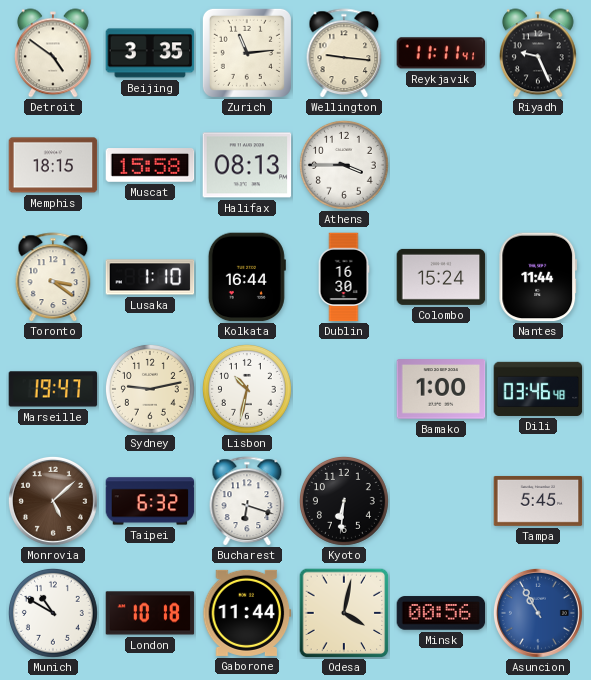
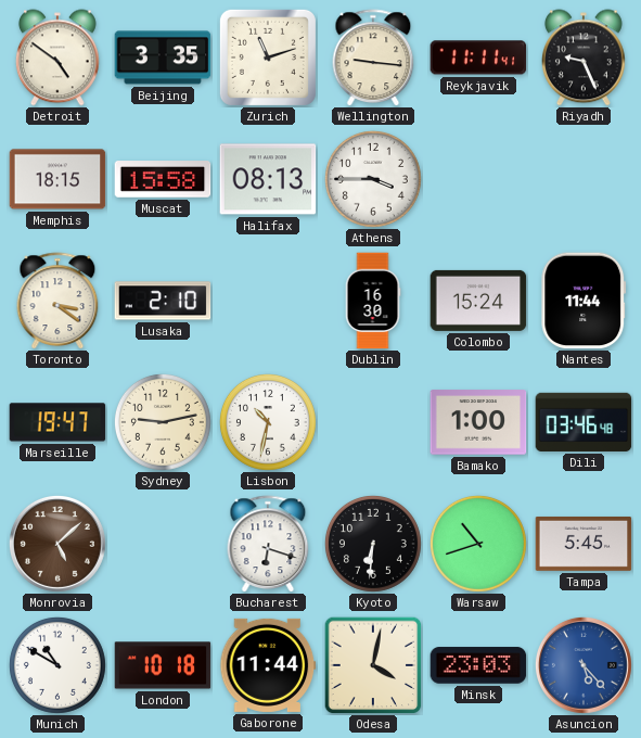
Zurich: 11:14 -> 11:12 (268, 58)
Lusaka: 1:10 -> 2:10 (163, 301)
Kolkata: 16:44 -> none (247, 277)
Taipei: 6:32 -> none (150, 501)
Warsaw: none -> 10:42 (478, 544)
Minsk: 00:56 -> 23:03 (478, 665)
Asuncion: 10:55 -> 5:23 (584, 665)
